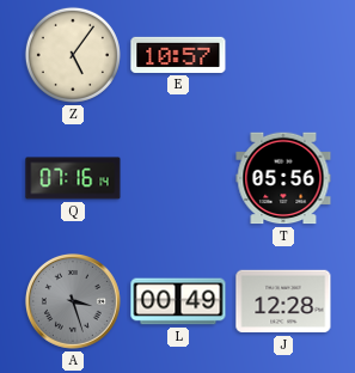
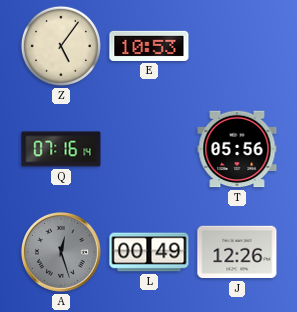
E: 10:57 -> 10:53 (149, 46)
A: 3:27 -> 12:27 (61, 252)
J: 12:28 -> 12:26 (237, 252)
